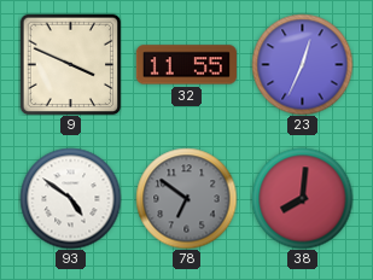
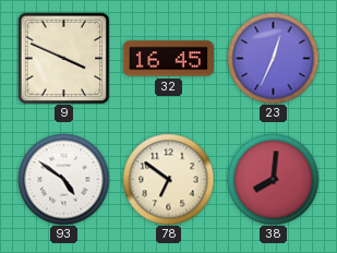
32: 11:55 -> 16:45 (168, 59)
78 dial: grey -> cream (168, 179)
